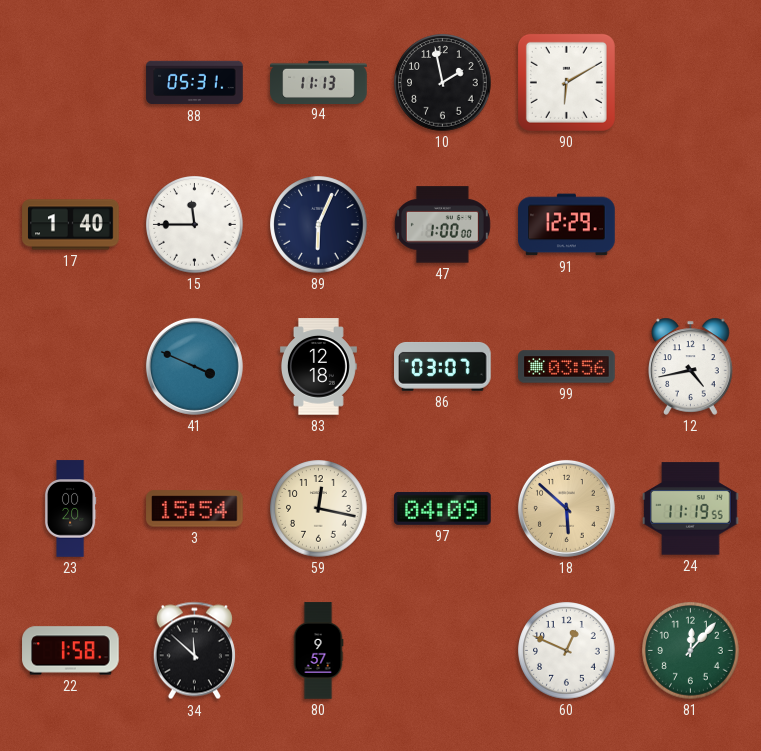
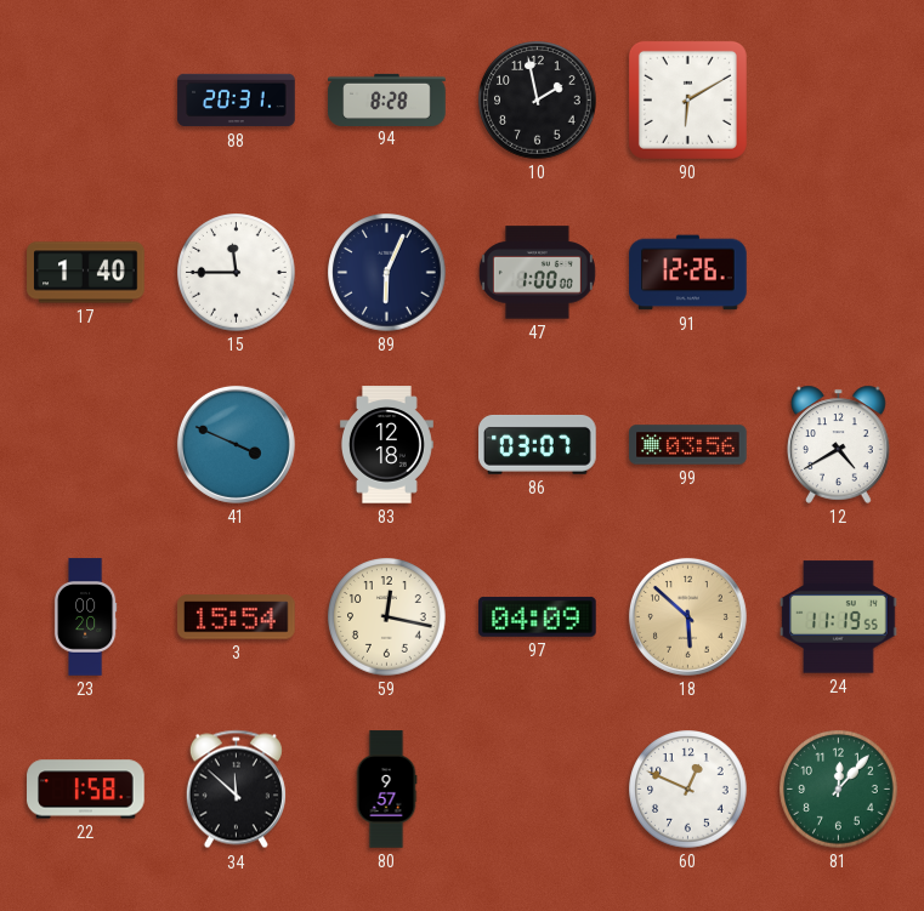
88: 05:31 -> 20:31 (237, 101)
94: 11:13 -> 8:28 (387, 99)
91: 12:29 -> 12:26 (688, 273)
12: 4:43 -> 4:40 (839, 444)
